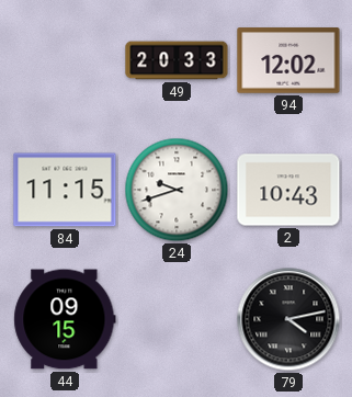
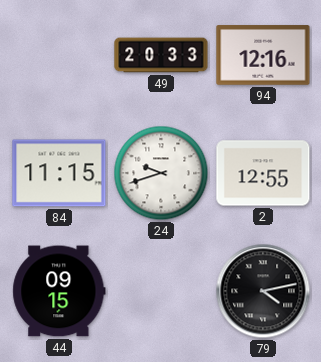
94: 12:02 -> 12:16 (263, 55)
2: 10:43 -> 12:55 (263, 173)
